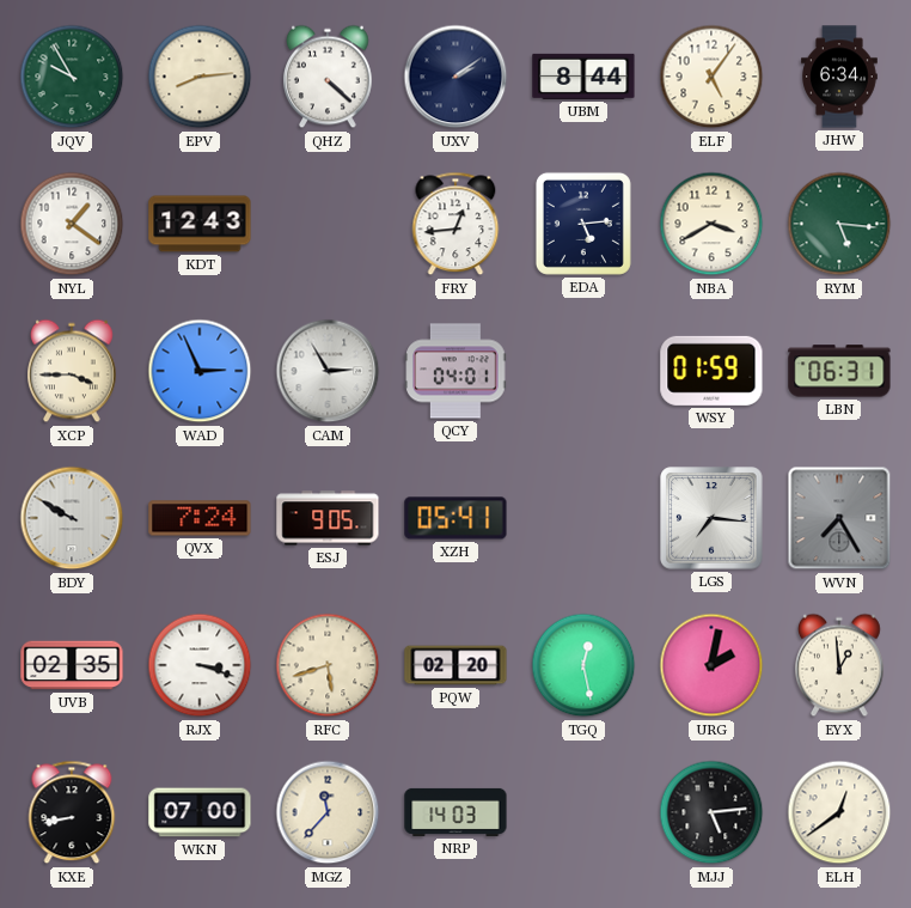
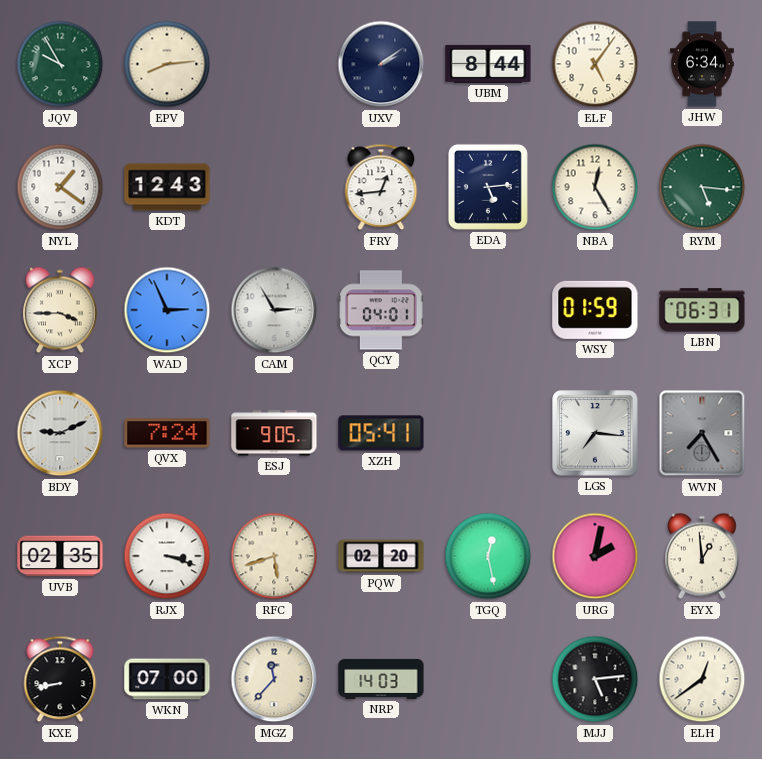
QHZ: 4:22 -> none (329, 77)
NBA: 3:40 -> 12:25 (595, 187)
BDY: 9:50 -> 9:11 (60, 433)
